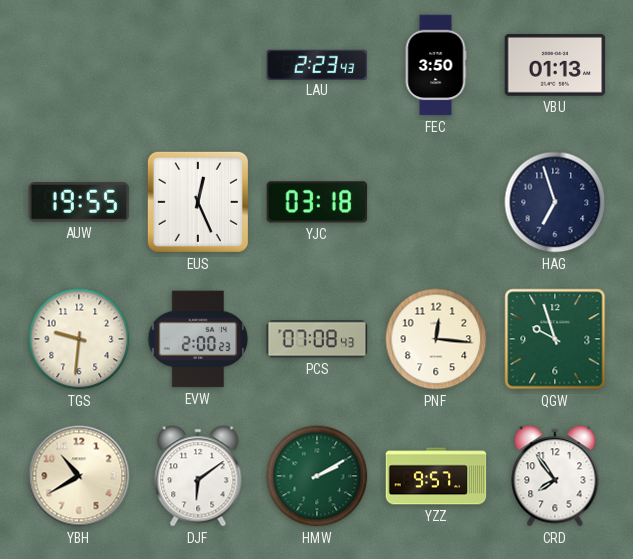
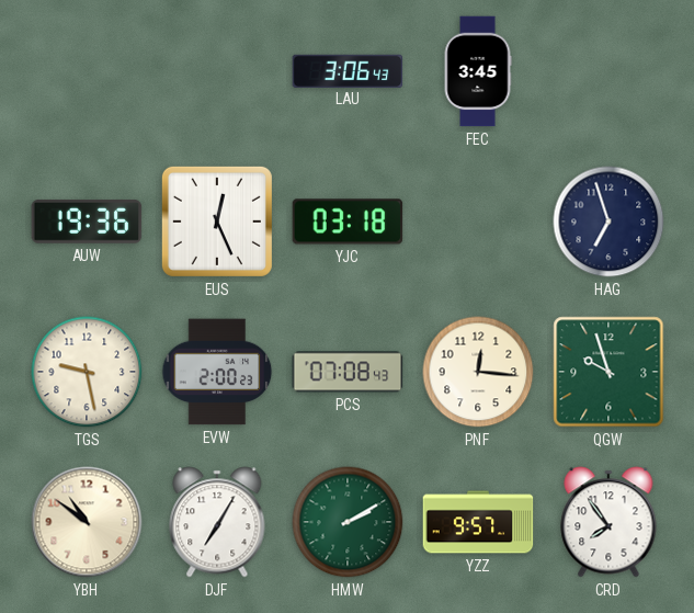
LAU: 2:23 -> 3:06 (348, 70)
FEC: 3:50 -> 3:45 (478, 71)
VBU: 01:13 -> none (555, 66)
AUW: 19:55 -> 19:36 (87, 222)
TGS: 9:31 -> 9:28 (87, 372)
YBH: 10:40 -> 10:51 (87, 522)
DJF: 6:09 -> 7:05 (217, 522)
